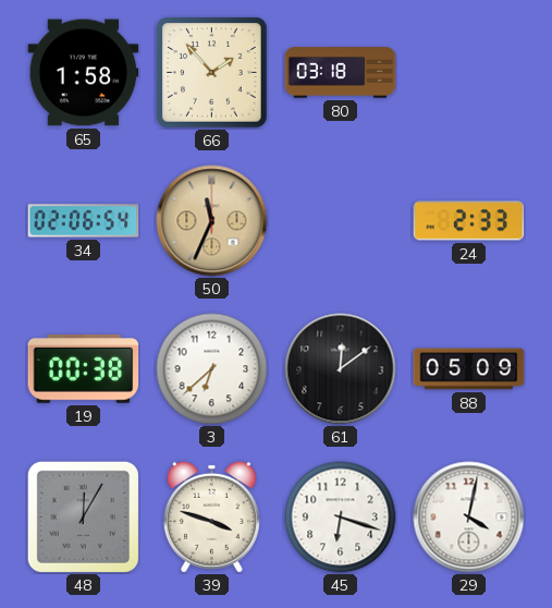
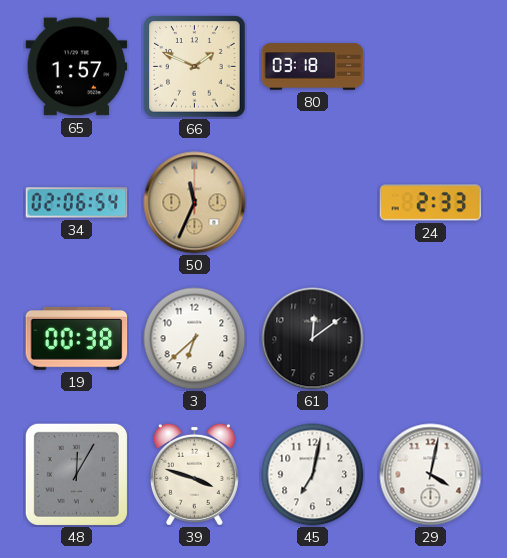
65: 1:58 -> 1:57 (77, 67)
66: 1:53 -> 1:49 (195, 67)
88: 05:09 -> none (469, 369)
45: 6:18 -> 7:02 (313, 475)
